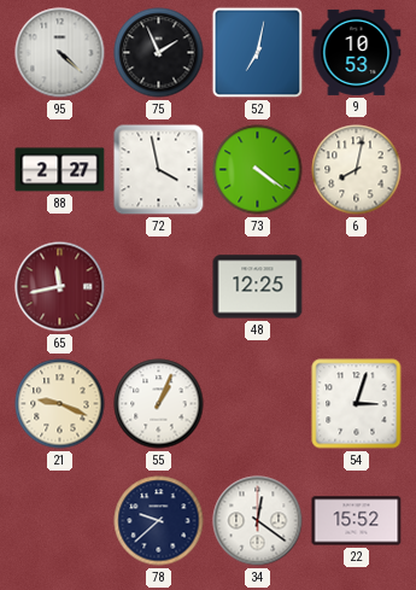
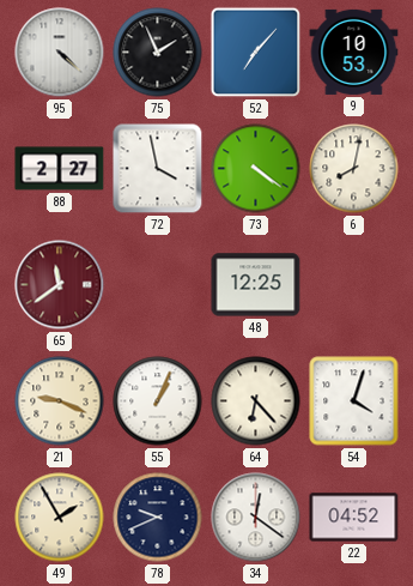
52: 7:02 -> 7:07 (256, 53)
65: 11:43 -> 11:39 (60, 285)
64: none -> 6:23 (256, 401)
54: 3:03 -> 4:03 (354, 401)
49: none -> 1:55 (60, 518)
78: 9:38 -> 9:41 (158, 518)
22: 15:52 -> 04:52 (354, 518)
